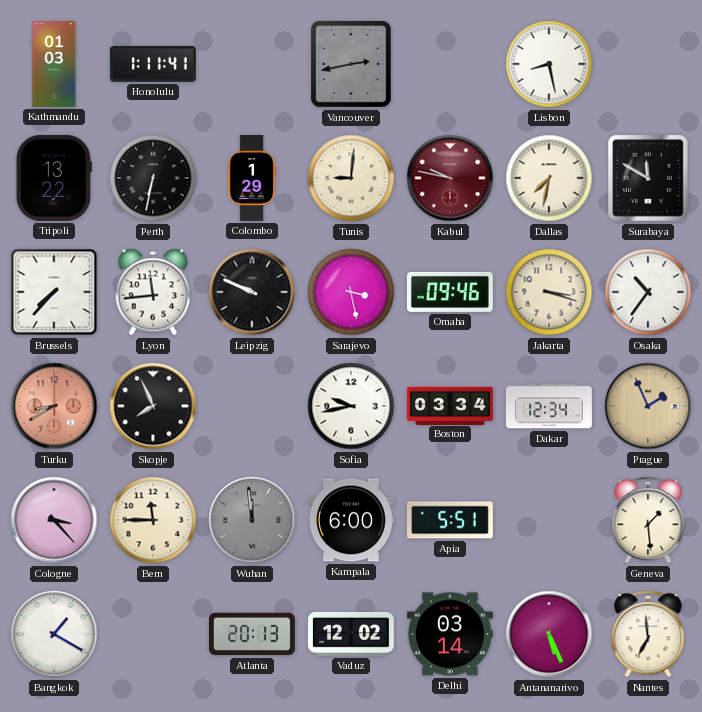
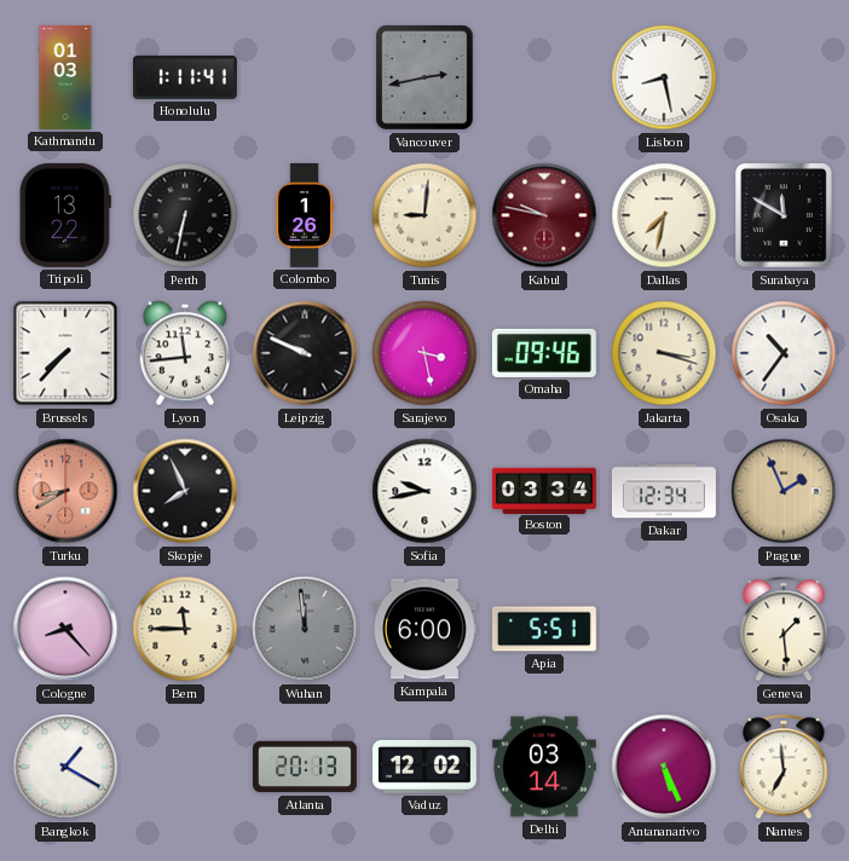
Colombo: 1:29 -> 1:26 (305, 216)
Cologne: 3:23 -> 8:23 (65, 629)
